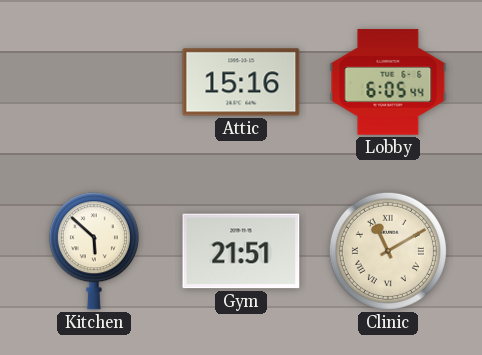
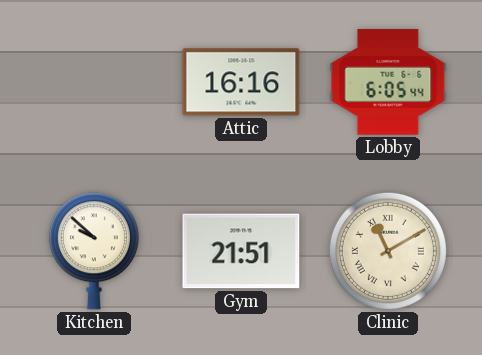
Attic: 15:16 -> 16:16 (241, 82)
Kitchen: 5:52 -> 9:52 (94, 251)
